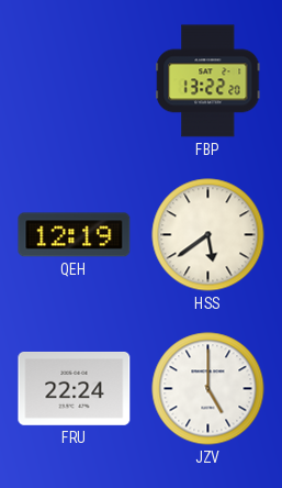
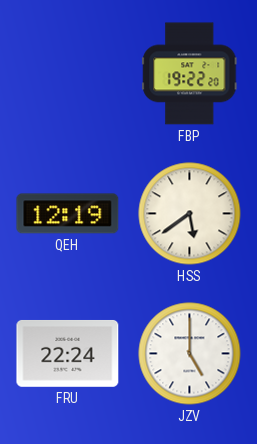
FBP: 13:22 -> 19:22 (190, 74)
